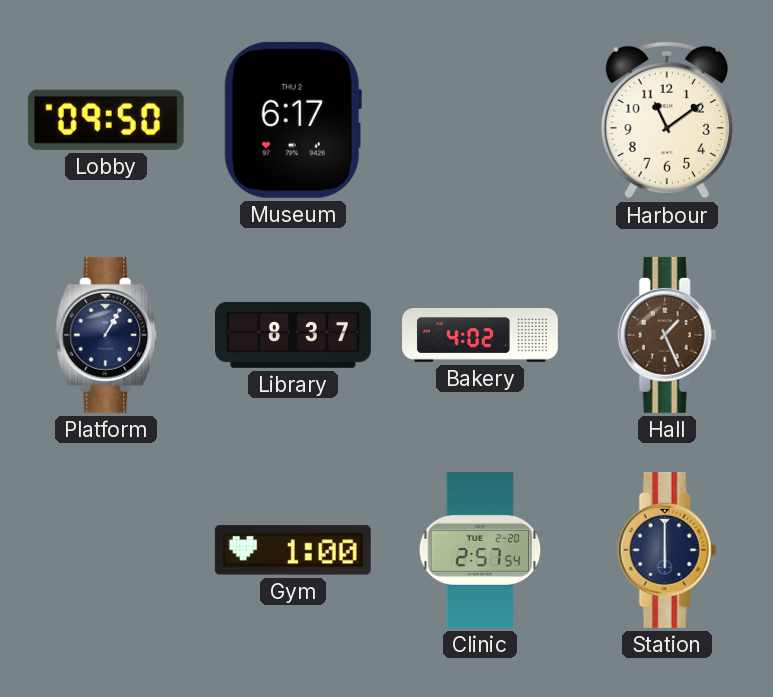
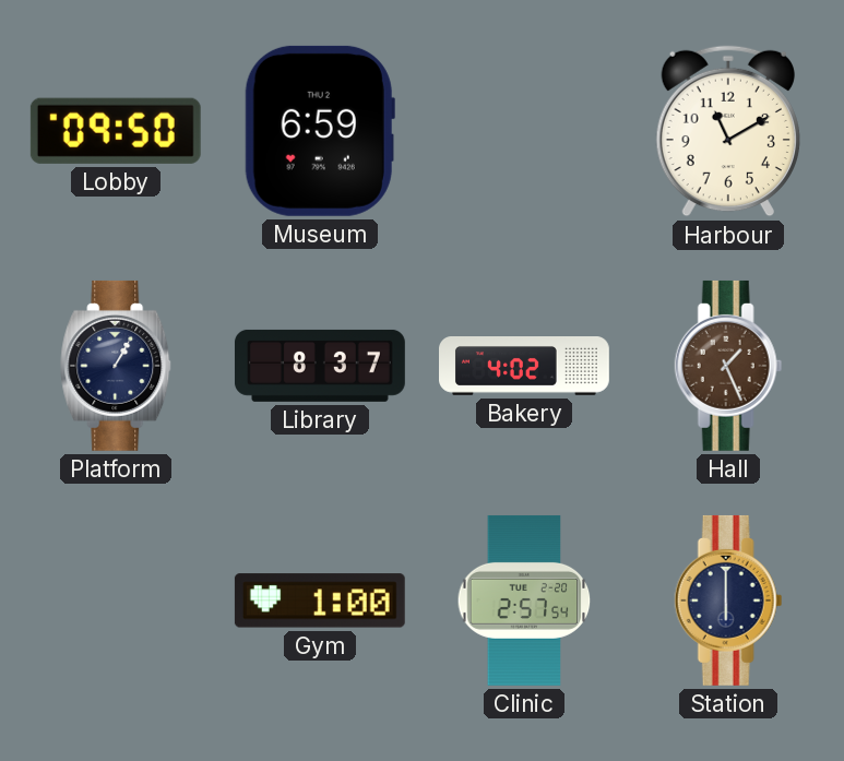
Museum: 6:17 -> 6:59 (320, 131)
Harbour: 11:09 -> 11:10 (728, 131)
